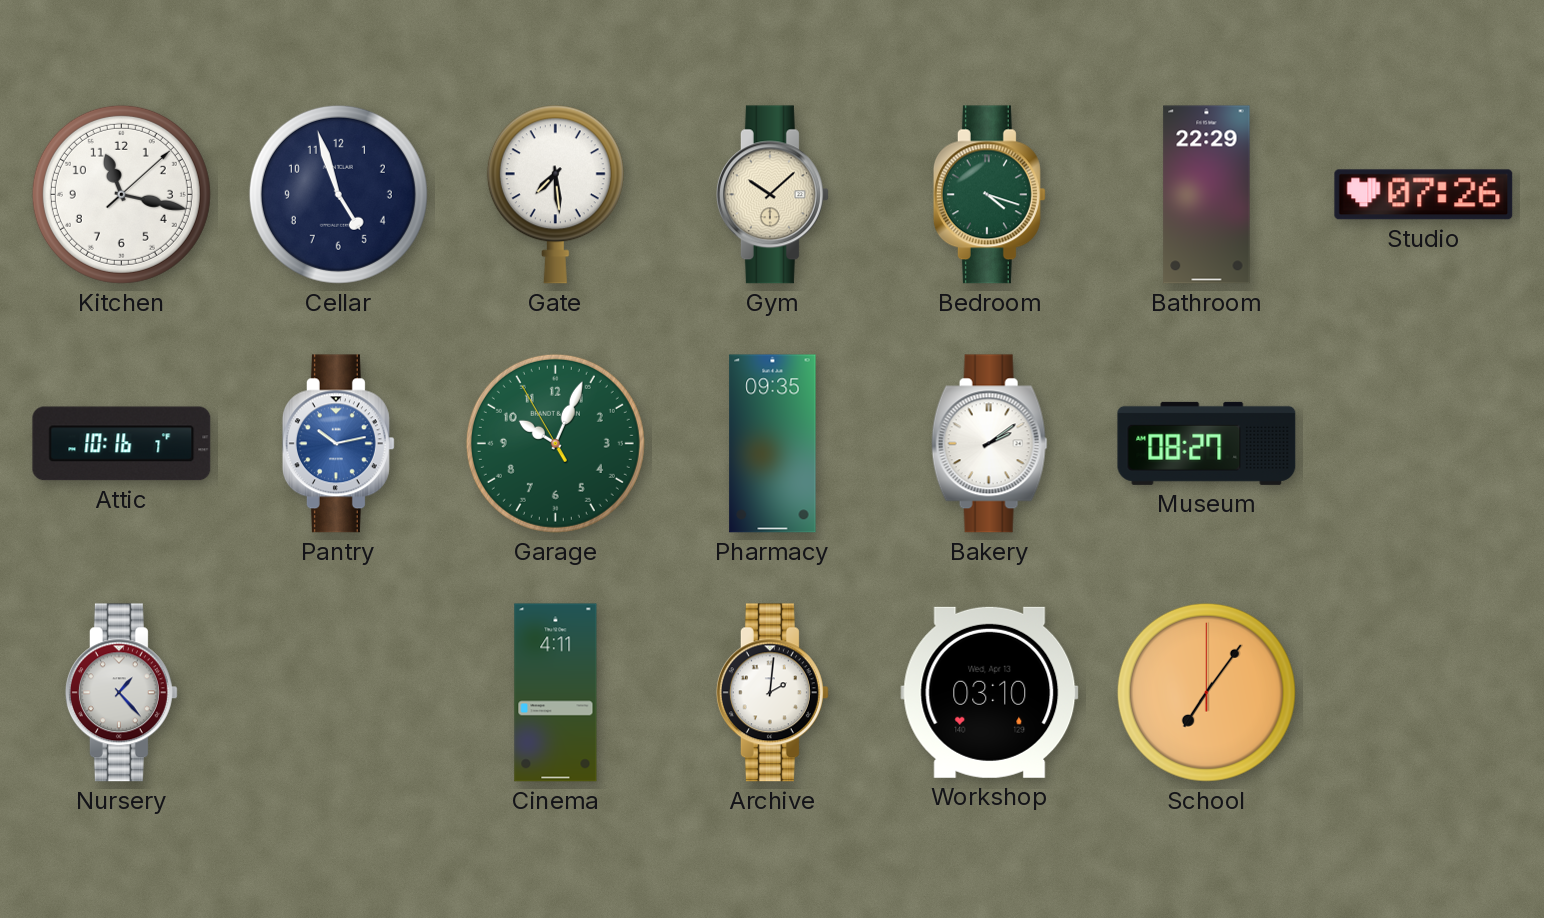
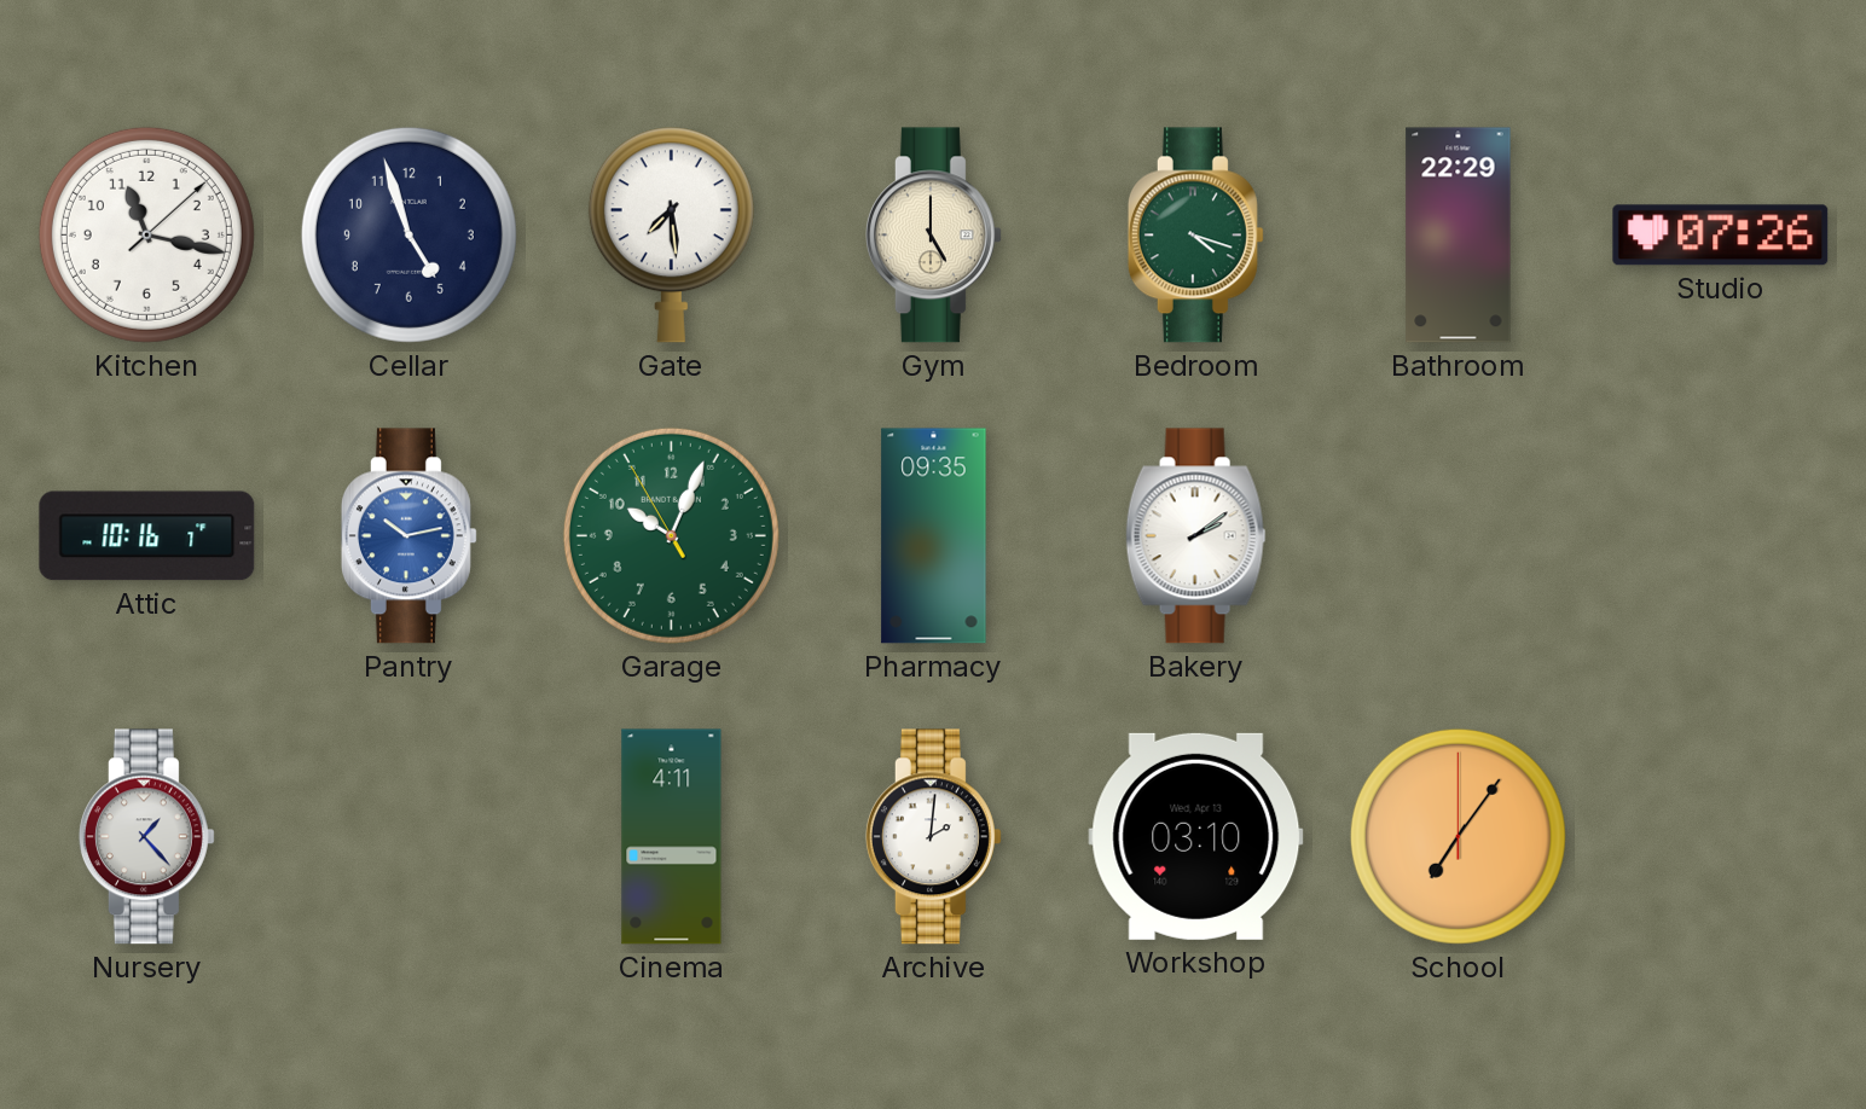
Gym: 10:08 -> 5:00 (933, 236)
Museum: 08:27 -> none (1207, 443)
